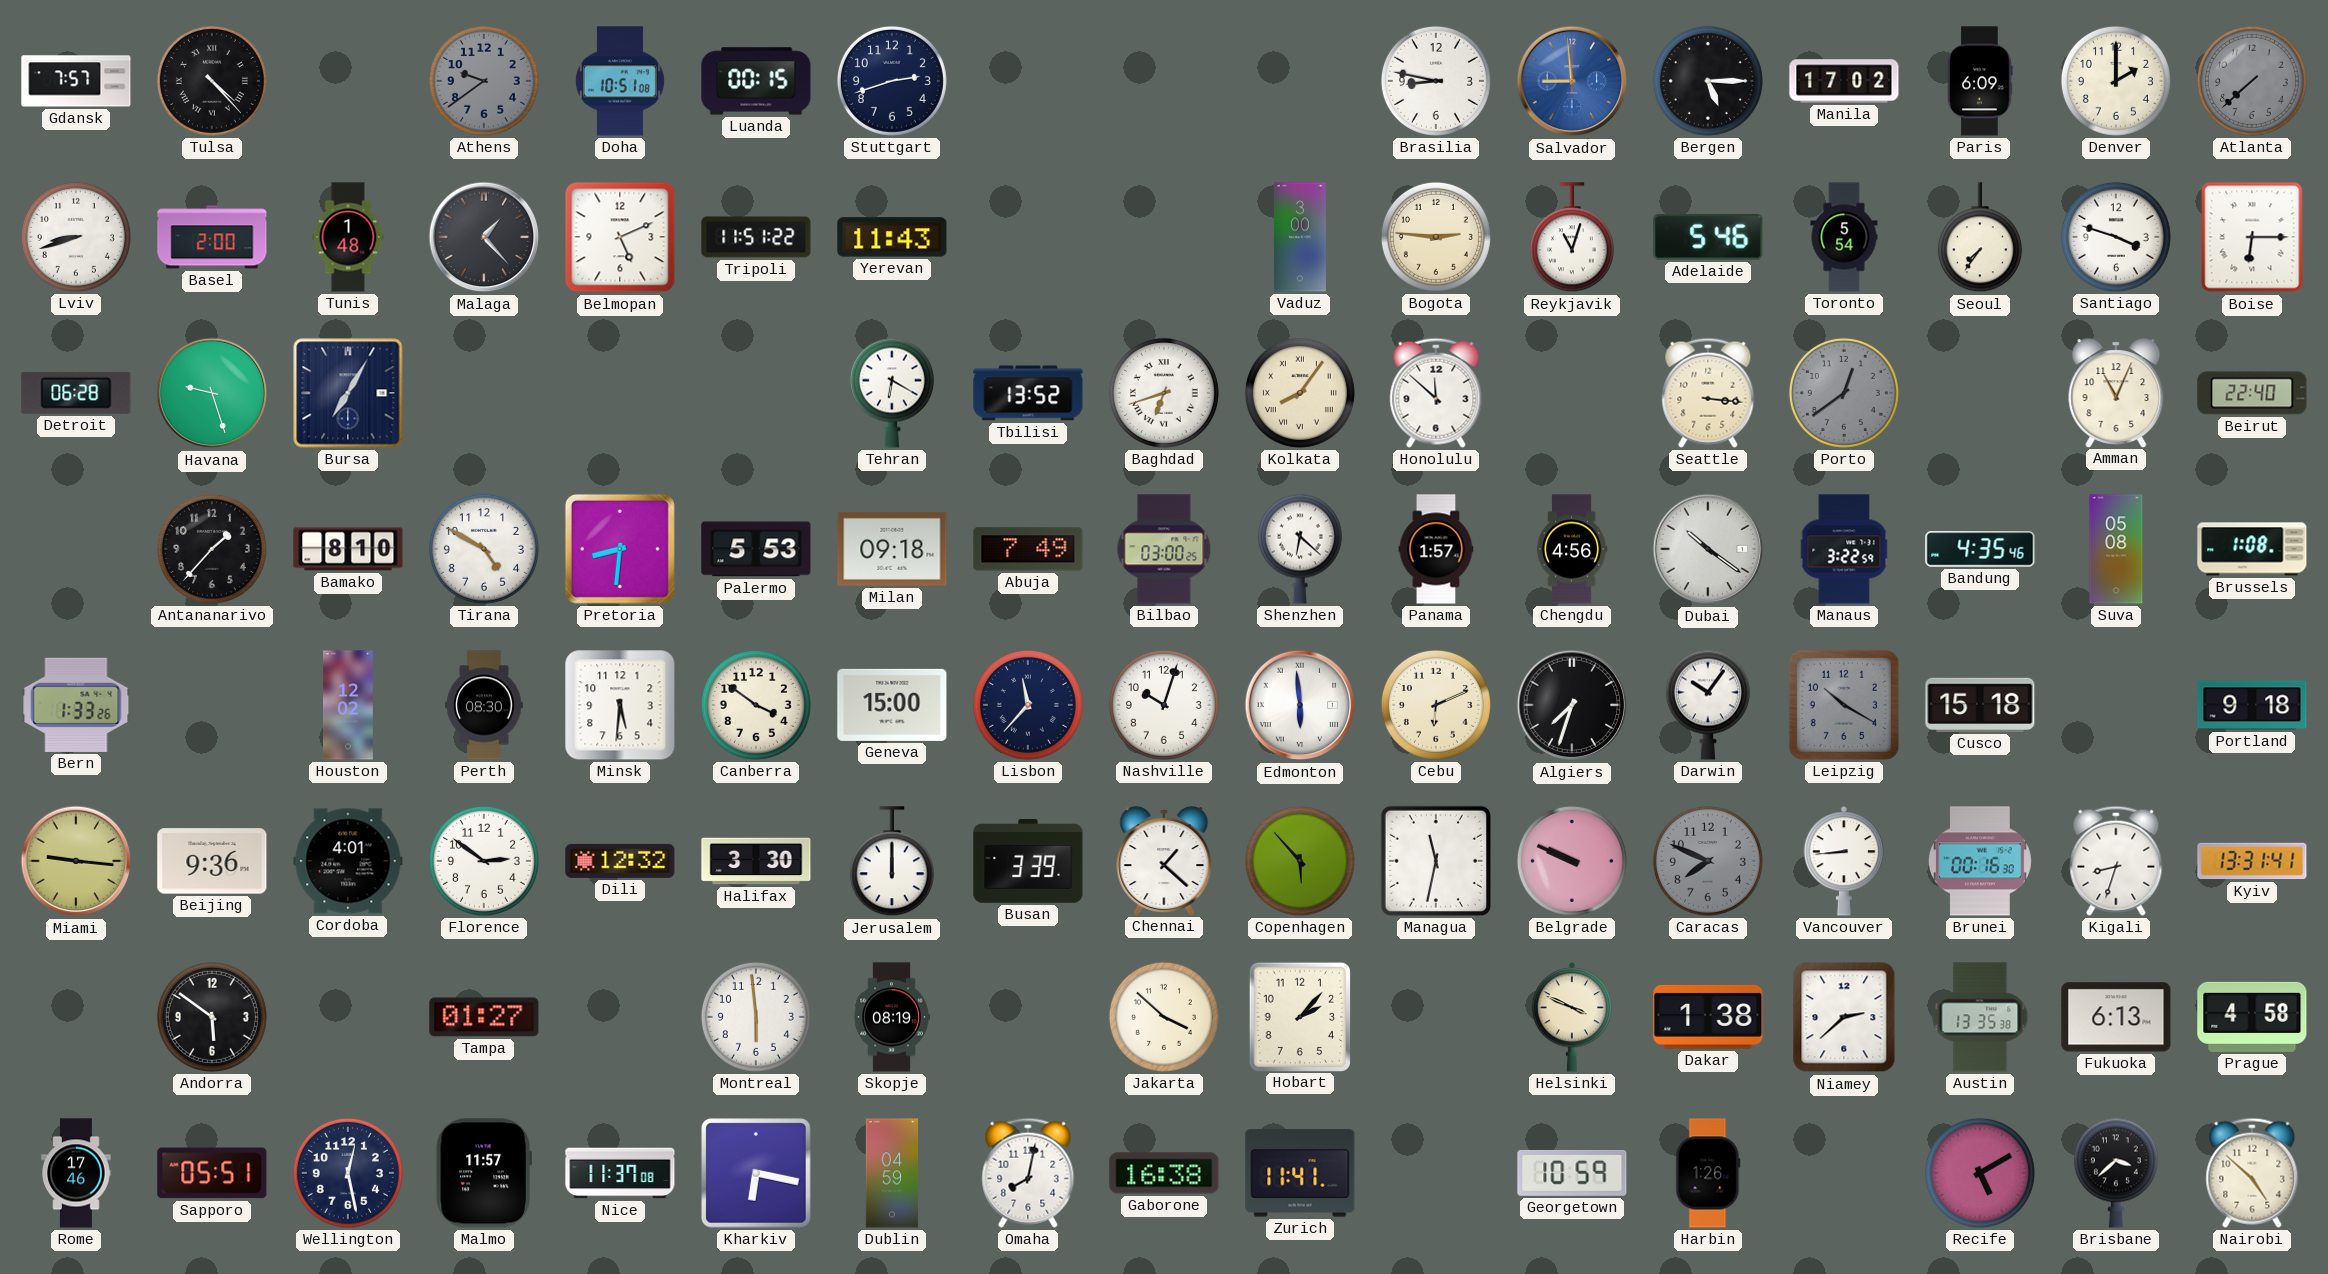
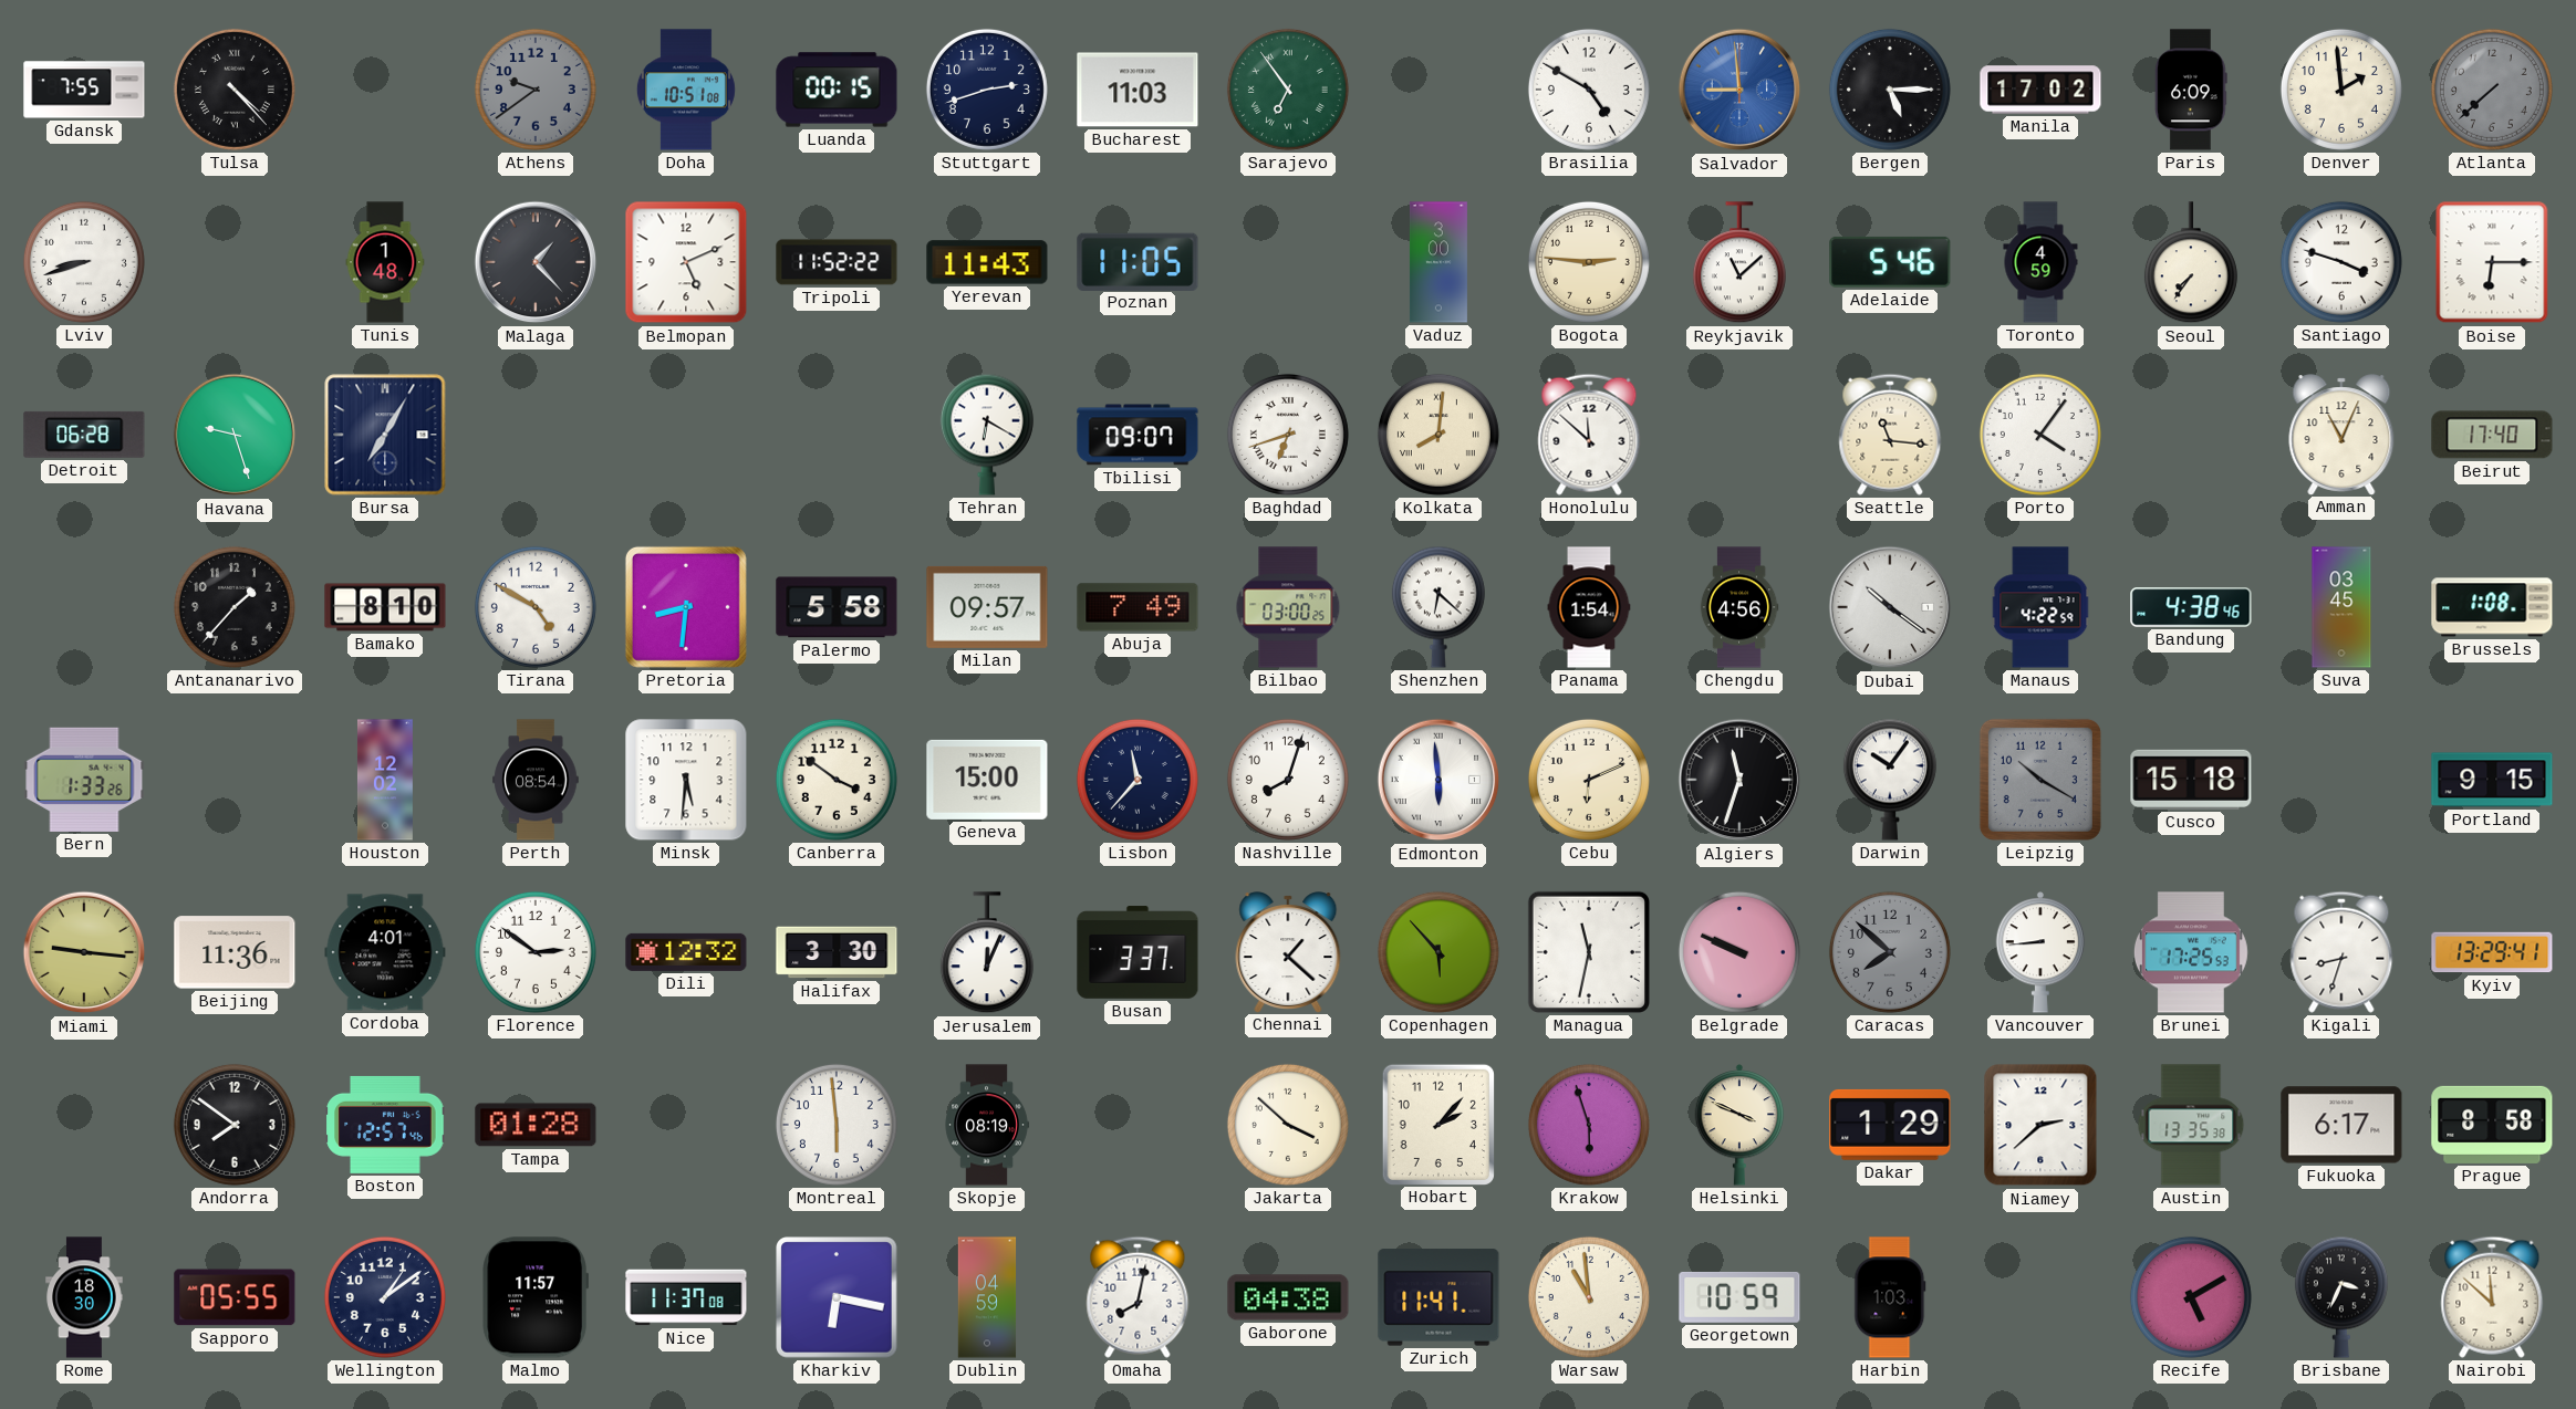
Gdansk: 7:57 -> 7:55 (84, 90)
Bucharest: none -> 11:03 (1138, 90)
Sarajevo: none -> 6:54 (1288, 90)
Brasilia: 8:47 -> 4:50 (1589, 90)
Denver: 2:00 -> 1:59 (2341, 90)
Basel: 2:00 -> none (212, 237)
Tripoli: 11:51 -> 11:52 (837, 262)
Poznan: none -> 11:05 (1138, 261)
Reykjavik: 11:03 -> 11:08 (1739, 263)
Toronto: 5:54 -> 4:59 (2040, 262)
Tbilisi: 13:52 -> 09:07 (1138, 435)
Kolkata: 8:06 -> 8:01 (1438, 435)
Seattle: 3:16 -> 11:16 (1890, 435)
Porto: 12:39 -> 4:06 (2040, 435)
Porto dial: grey -> white (2040, 435)
Beirut: 22:40 -> 17:40 (2492, 435)
Palermo: 5:53 -> 5:58 (837, 607)
Milan: 09:18 -> 09:57 (987, 607)
Panama: 1:57 -> 1:54 (1589, 607)
Manaus: 3:22 -> 4:22 (2040, 607)
Bandung: 4:35 -> 4:38 (2191, 607)
Suva: 05:08 -> 03:45 (2341, 607)
Perth: 08:30 -> 08:54 (536, 780)
Nashville: 10:03 -> 8:03 (1288, 780)
Algiers: 7:33 -> 11:33 (1739, 780)
Portland: 9:18 -> 9:15 (2492, 780)
Beijing: 9:36 -> 11:36 (235, 952)
Jerusalem: 12:00 -> 12:04 (987, 953)
Busan: 3:39 -> 3:37 (1138, 952)
Caracas: 7:49 -> 7:52 (1890, 952)
Brunei: 00:16 -> 17:25 (2191, 952)
Kyiv: 13:31 -> 13:29 (2492, 952)
Andorra: 5:51 -> 7:51 (235, 1125)
Boston: none -> 12:57 (385, 1125)
Tampa: 01:27 -> 01:28 (536, 1125)
Krakow: none -> 5:57 (1589, 1125)
Dakar: 1:38 -> 1:29 (1890, 1125)
Fukuoka: 6:13 -> 6:17 (2341, 1125)
Prague: 4:58 -> 8:58 (2492, 1125)
Rome: 17:46 -> 18:30 (84, 1297)
Sapporo: 05:51 -> 05:55 (235, 1297)
Wellington: 12:28 -> 1:09 (385, 1297)
Gaborone: 16:38 -> 04:38 (1288, 1297)
Warsaw: none -> 10:59 (1589, 1297)
Harbin: 1:26 -> 1:03 (1890, 1297)
Brisbane: 3:38 -> 3:34 (2341, 1297)
Nairobi: 4:52 -> 11:52 (2492, 1297)
